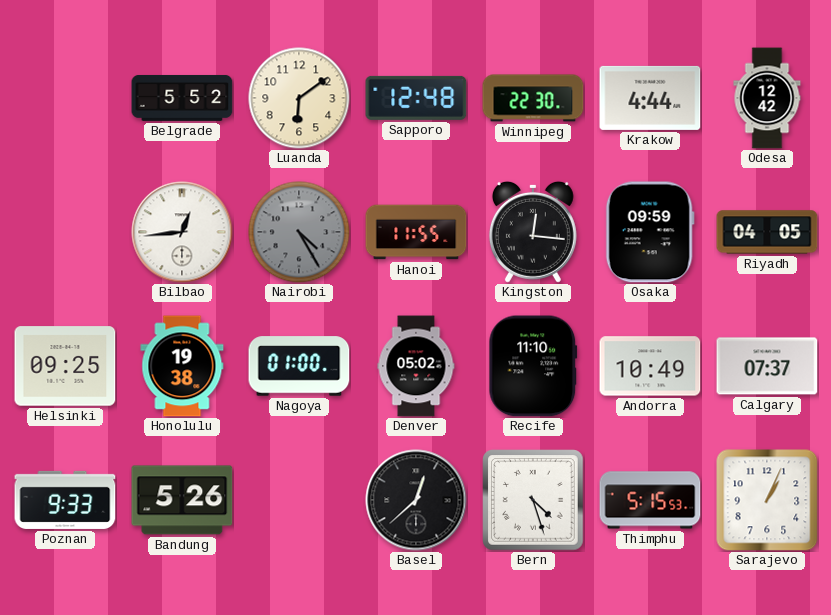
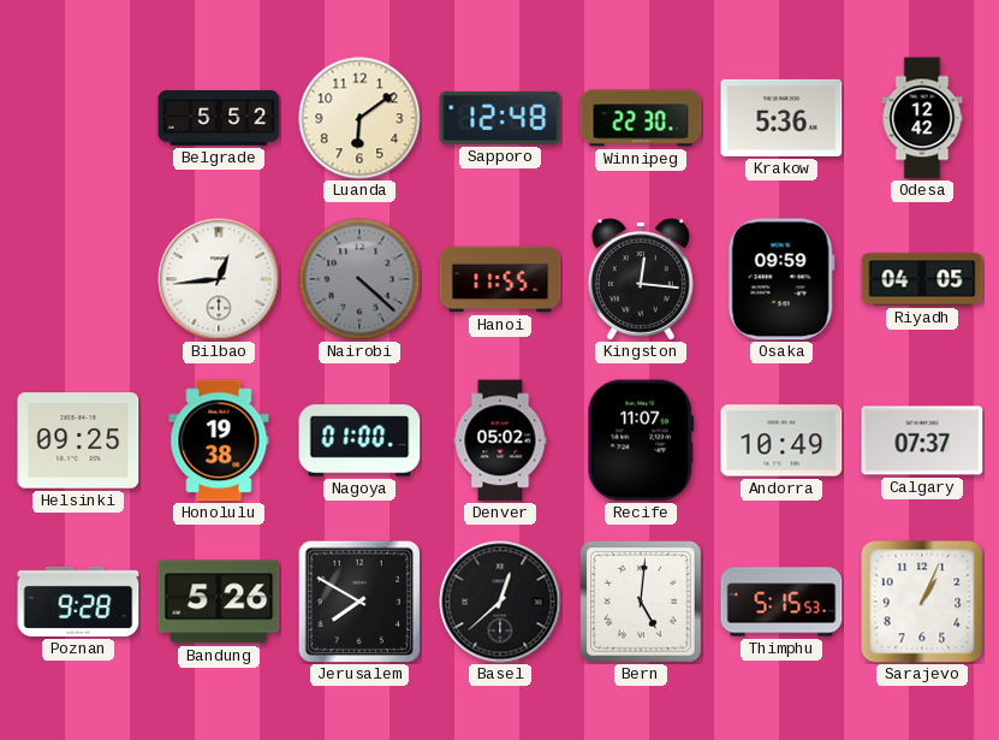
Krakow: 4:44 -> 5:36 (781, 118)
Nairobi: 4:25 -> 4:22 (359, 279)
Recife: 11:10 -> 11:07 (641, 440)
Poznan: 9:33 -> 9:28 (78, 602)
Jerusalem: none -> 7:50 (358, 600)
Bern: 4:27 -> 5:01 (641, 602)
